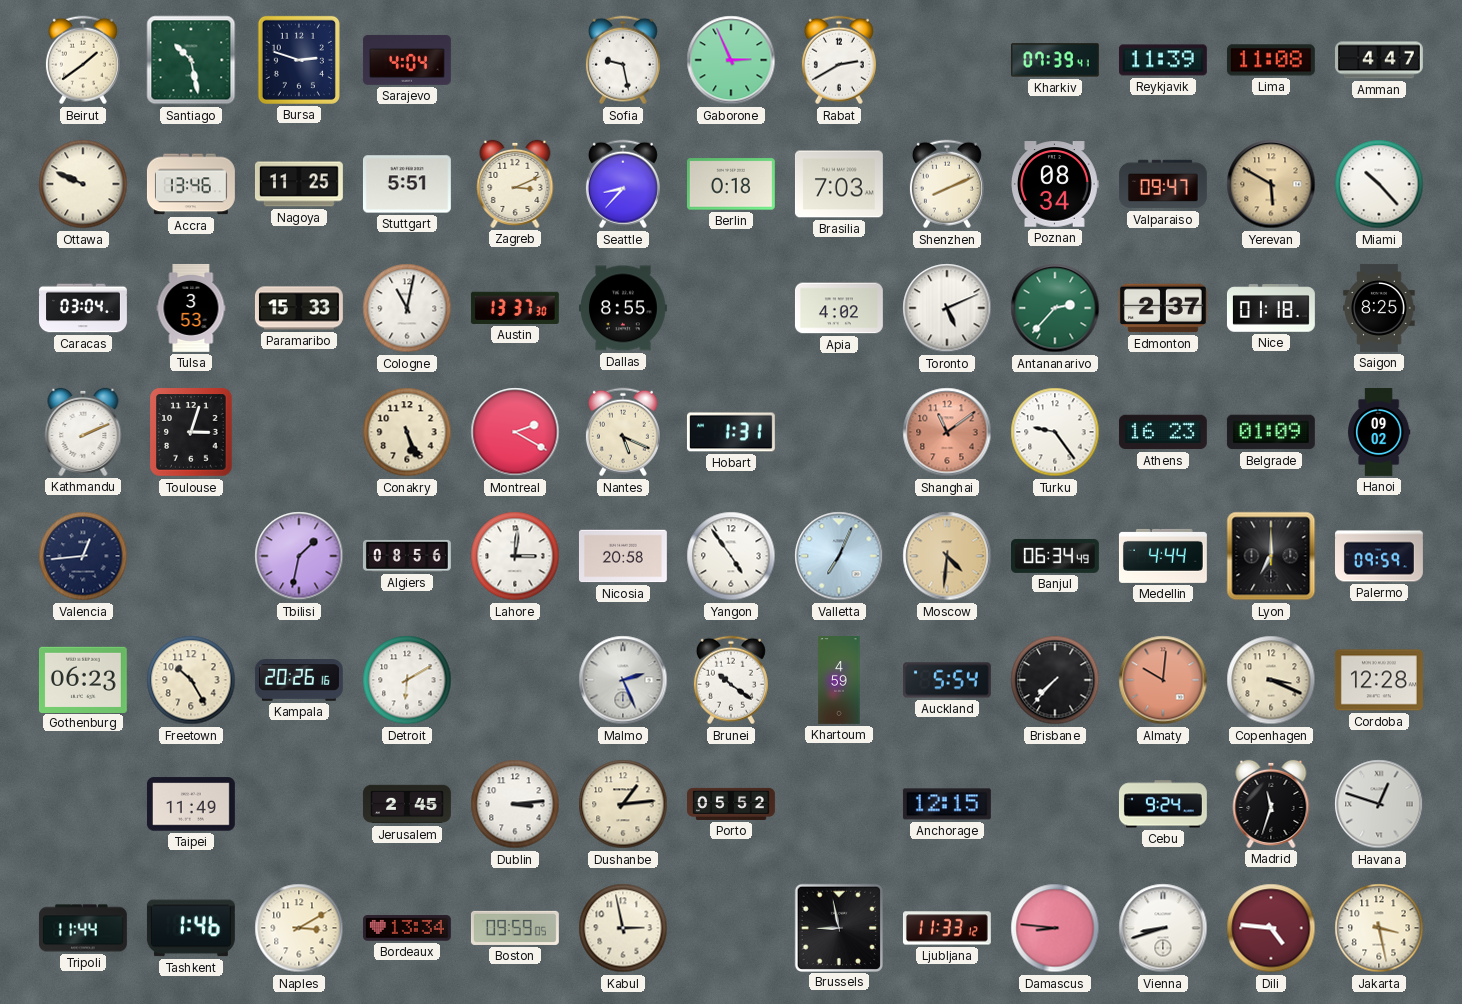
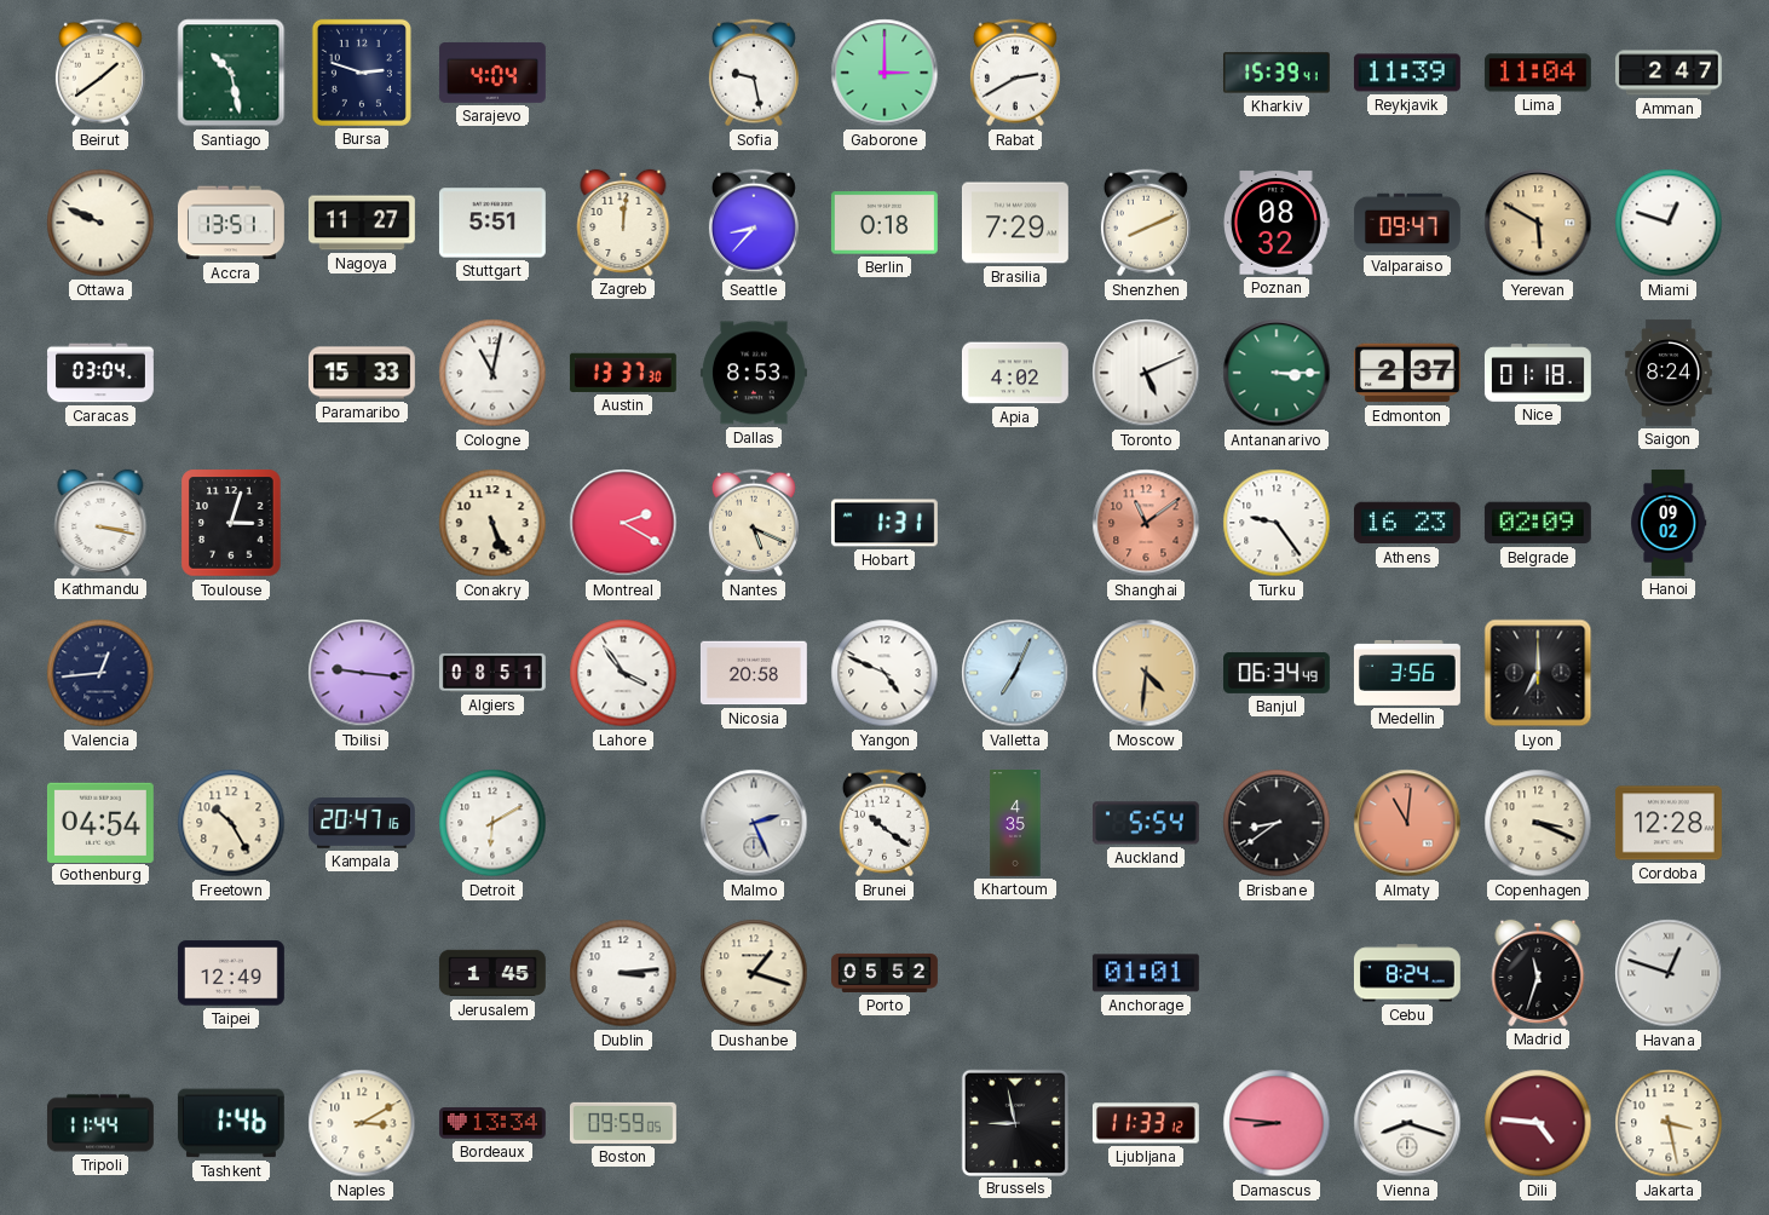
Gaborone: 2:56 -> 3:00 (884, 73)
Kharkiv: 07:39 -> 15:39 (1277, 73)
Lima: 11:08 -> 11:04 (1538, 73)
Amman: 4:47 -> 2:47 (1670, 73)
Accra: 13:46 -> 13:51 (231, 223)
Nagoya: 11:25 -> 11:27 (362, 223)
Zagreb: 3:11 -> 12:01 (623, 223)
Brasilia: 7:03 -> 7:29 (1015, 223)
Poznan: 08:34 -> 08:32 (1277, 223)
Miami: 10:23 -> 12:48 (1669, 223)
Tulsa: 3:53 -> none (191, 308)
Dallas: 8:55 -> 8:53 (754, 373)
Antananarivo: 2:37 -> 3:15 (1277, 373)
Saigon: 8:25 -> 8:24 (1669, 373)
Kathmandu: 2:11 -> 3:17 (100, 523)
Belgrade: 01:09 -> 02:09 (1538, 523)
Tbilisi: 1:32 -> 9:16 (362, 673)
Algiers: 08:56 -> 08:51 (492, 673)
Lahore: 3:01 -> 3:54 (623, 673)
Yangon: 4:54 -> 4:49 (884, 673)
Medellin: 4:44 -> 3:56 (1407, 673)
Palermo: 09:59 -> none (1380, 556)
Gothenburg: 06:23 -> 04:54 (100, 822)
Kampala: 20:26 -> 20:47 (362, 824)
Khartoum: 4:59 -> 4:35 (1015, 824)
Brisbane: 7:37 -> 8:39 (1277, 823)
Almaty: 10:01 -> 11:01 (1407, 823)
Taipei: 11:49 -> 12:49 (231, 973)
Jerusalem: 2:45 -> 1:45 (492, 973)
Dushanbe: 1:14 -> 1:18 (754, 973)
Anchorage: 12:15 -> 01:01 (1146, 973)
Cebu: 9:24 -> 8:24 (1407, 973)
Kabul: 2:58 -> none (623, 928)
Vienna: 8:42 -> 8:18 (1407, 1123)
